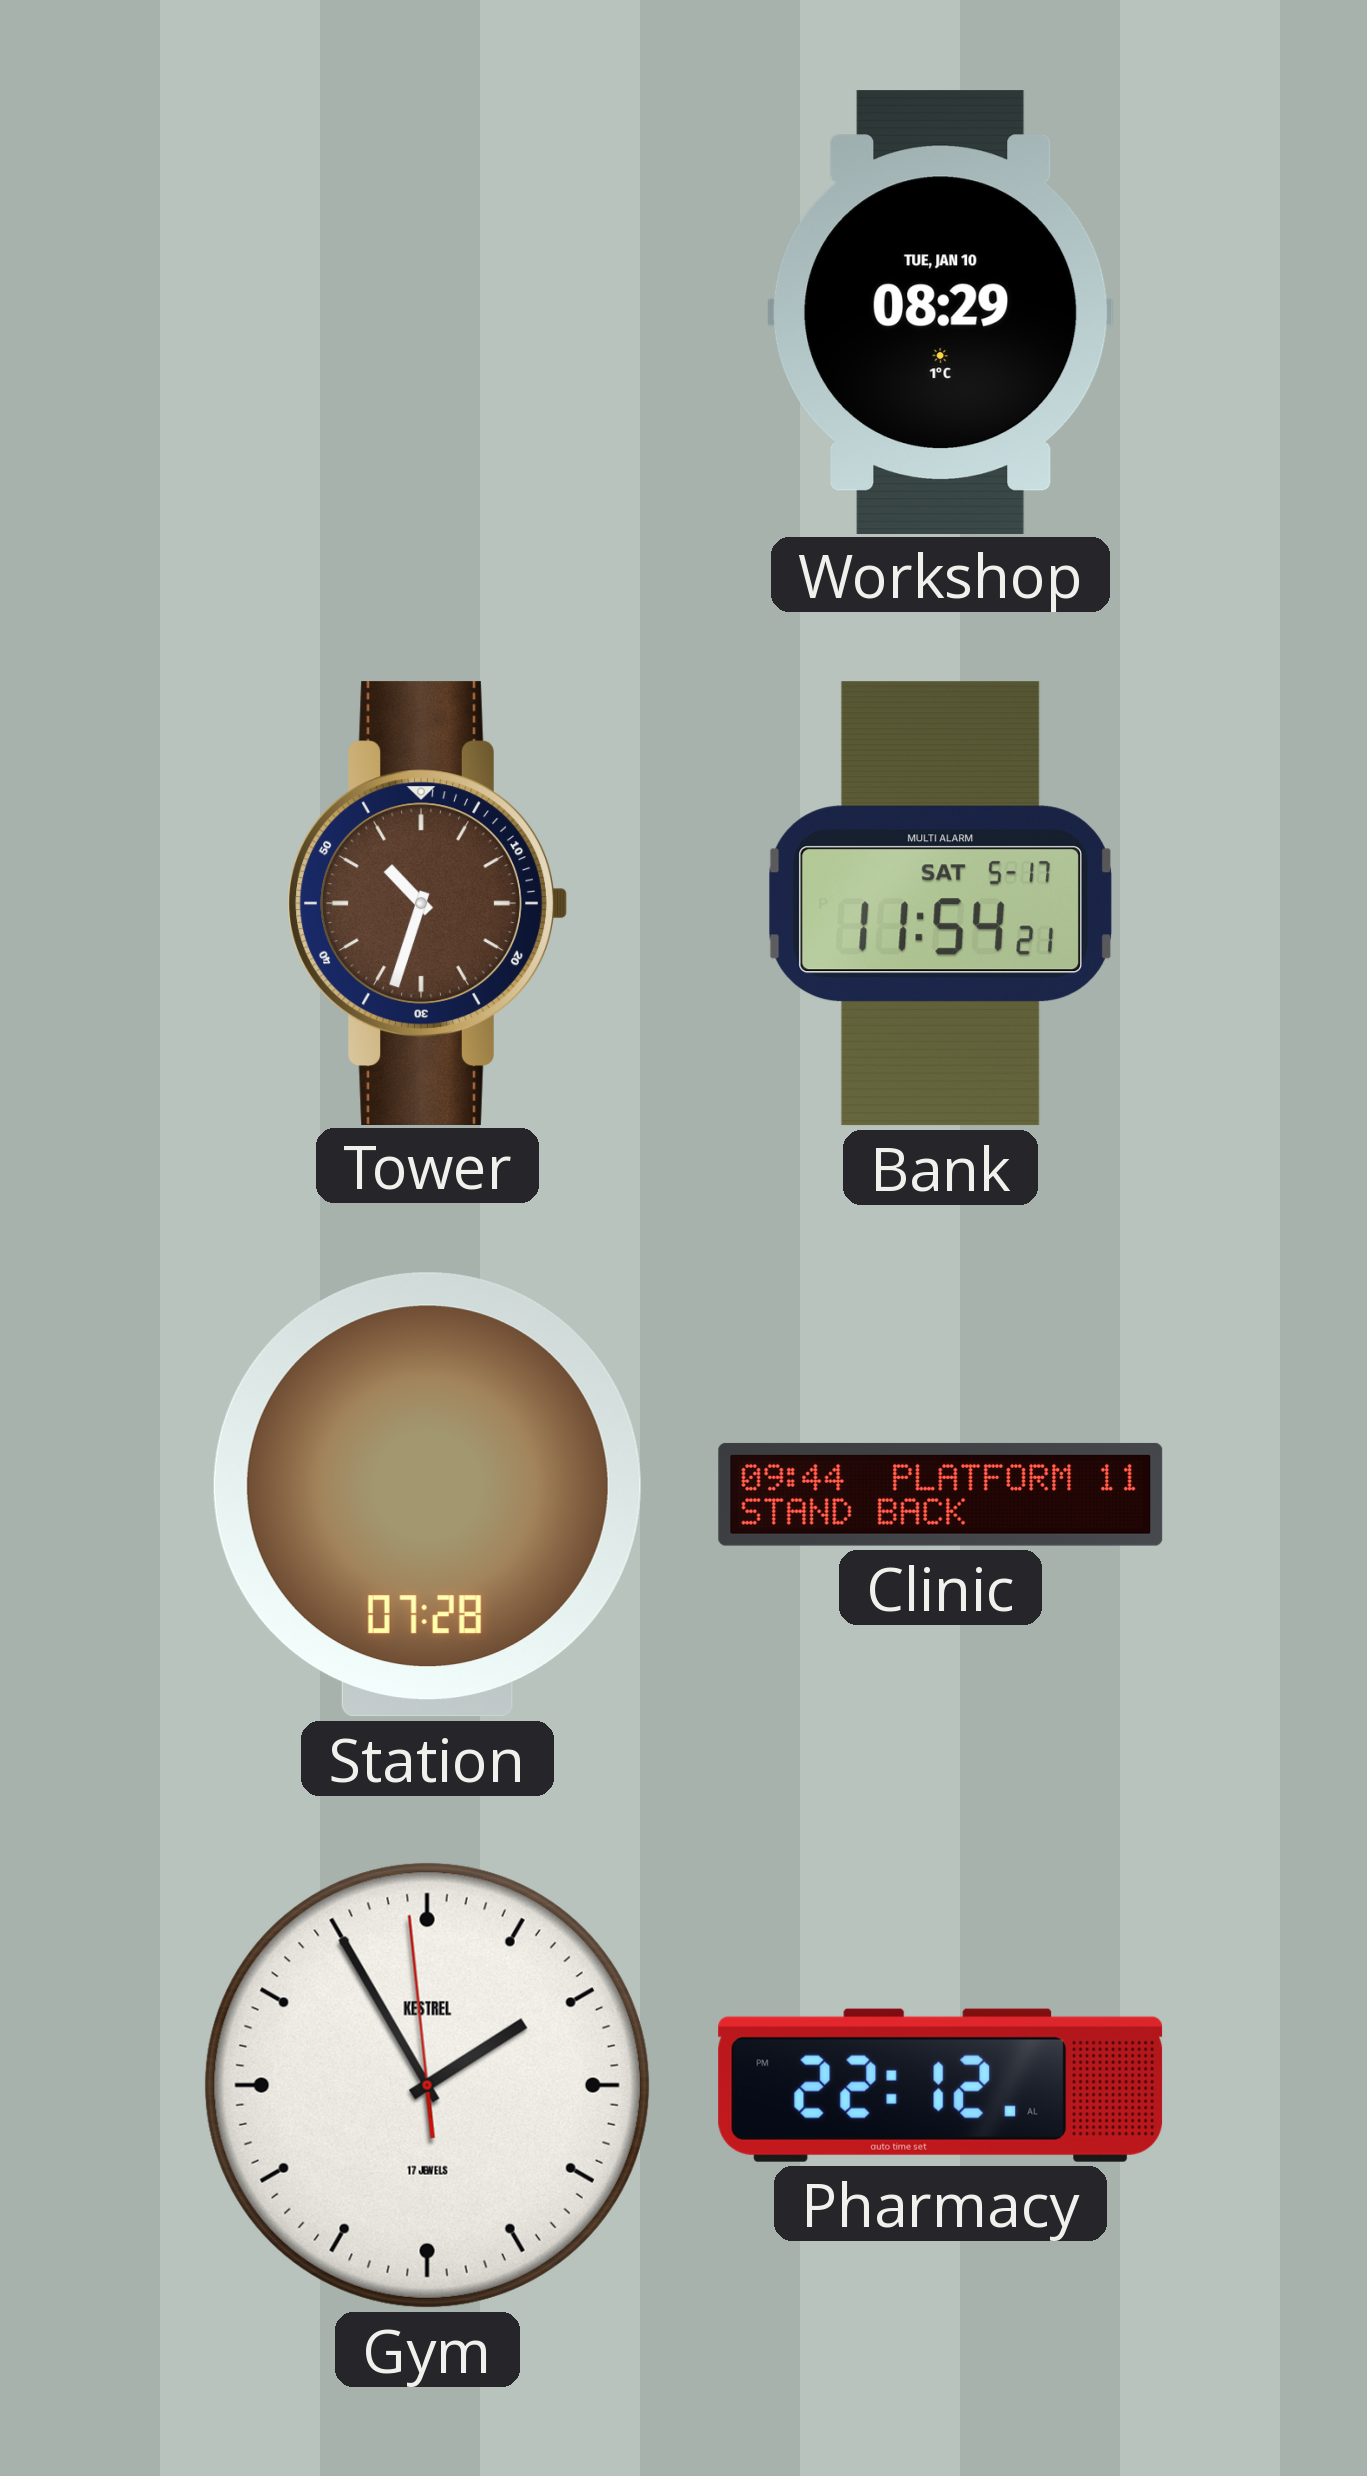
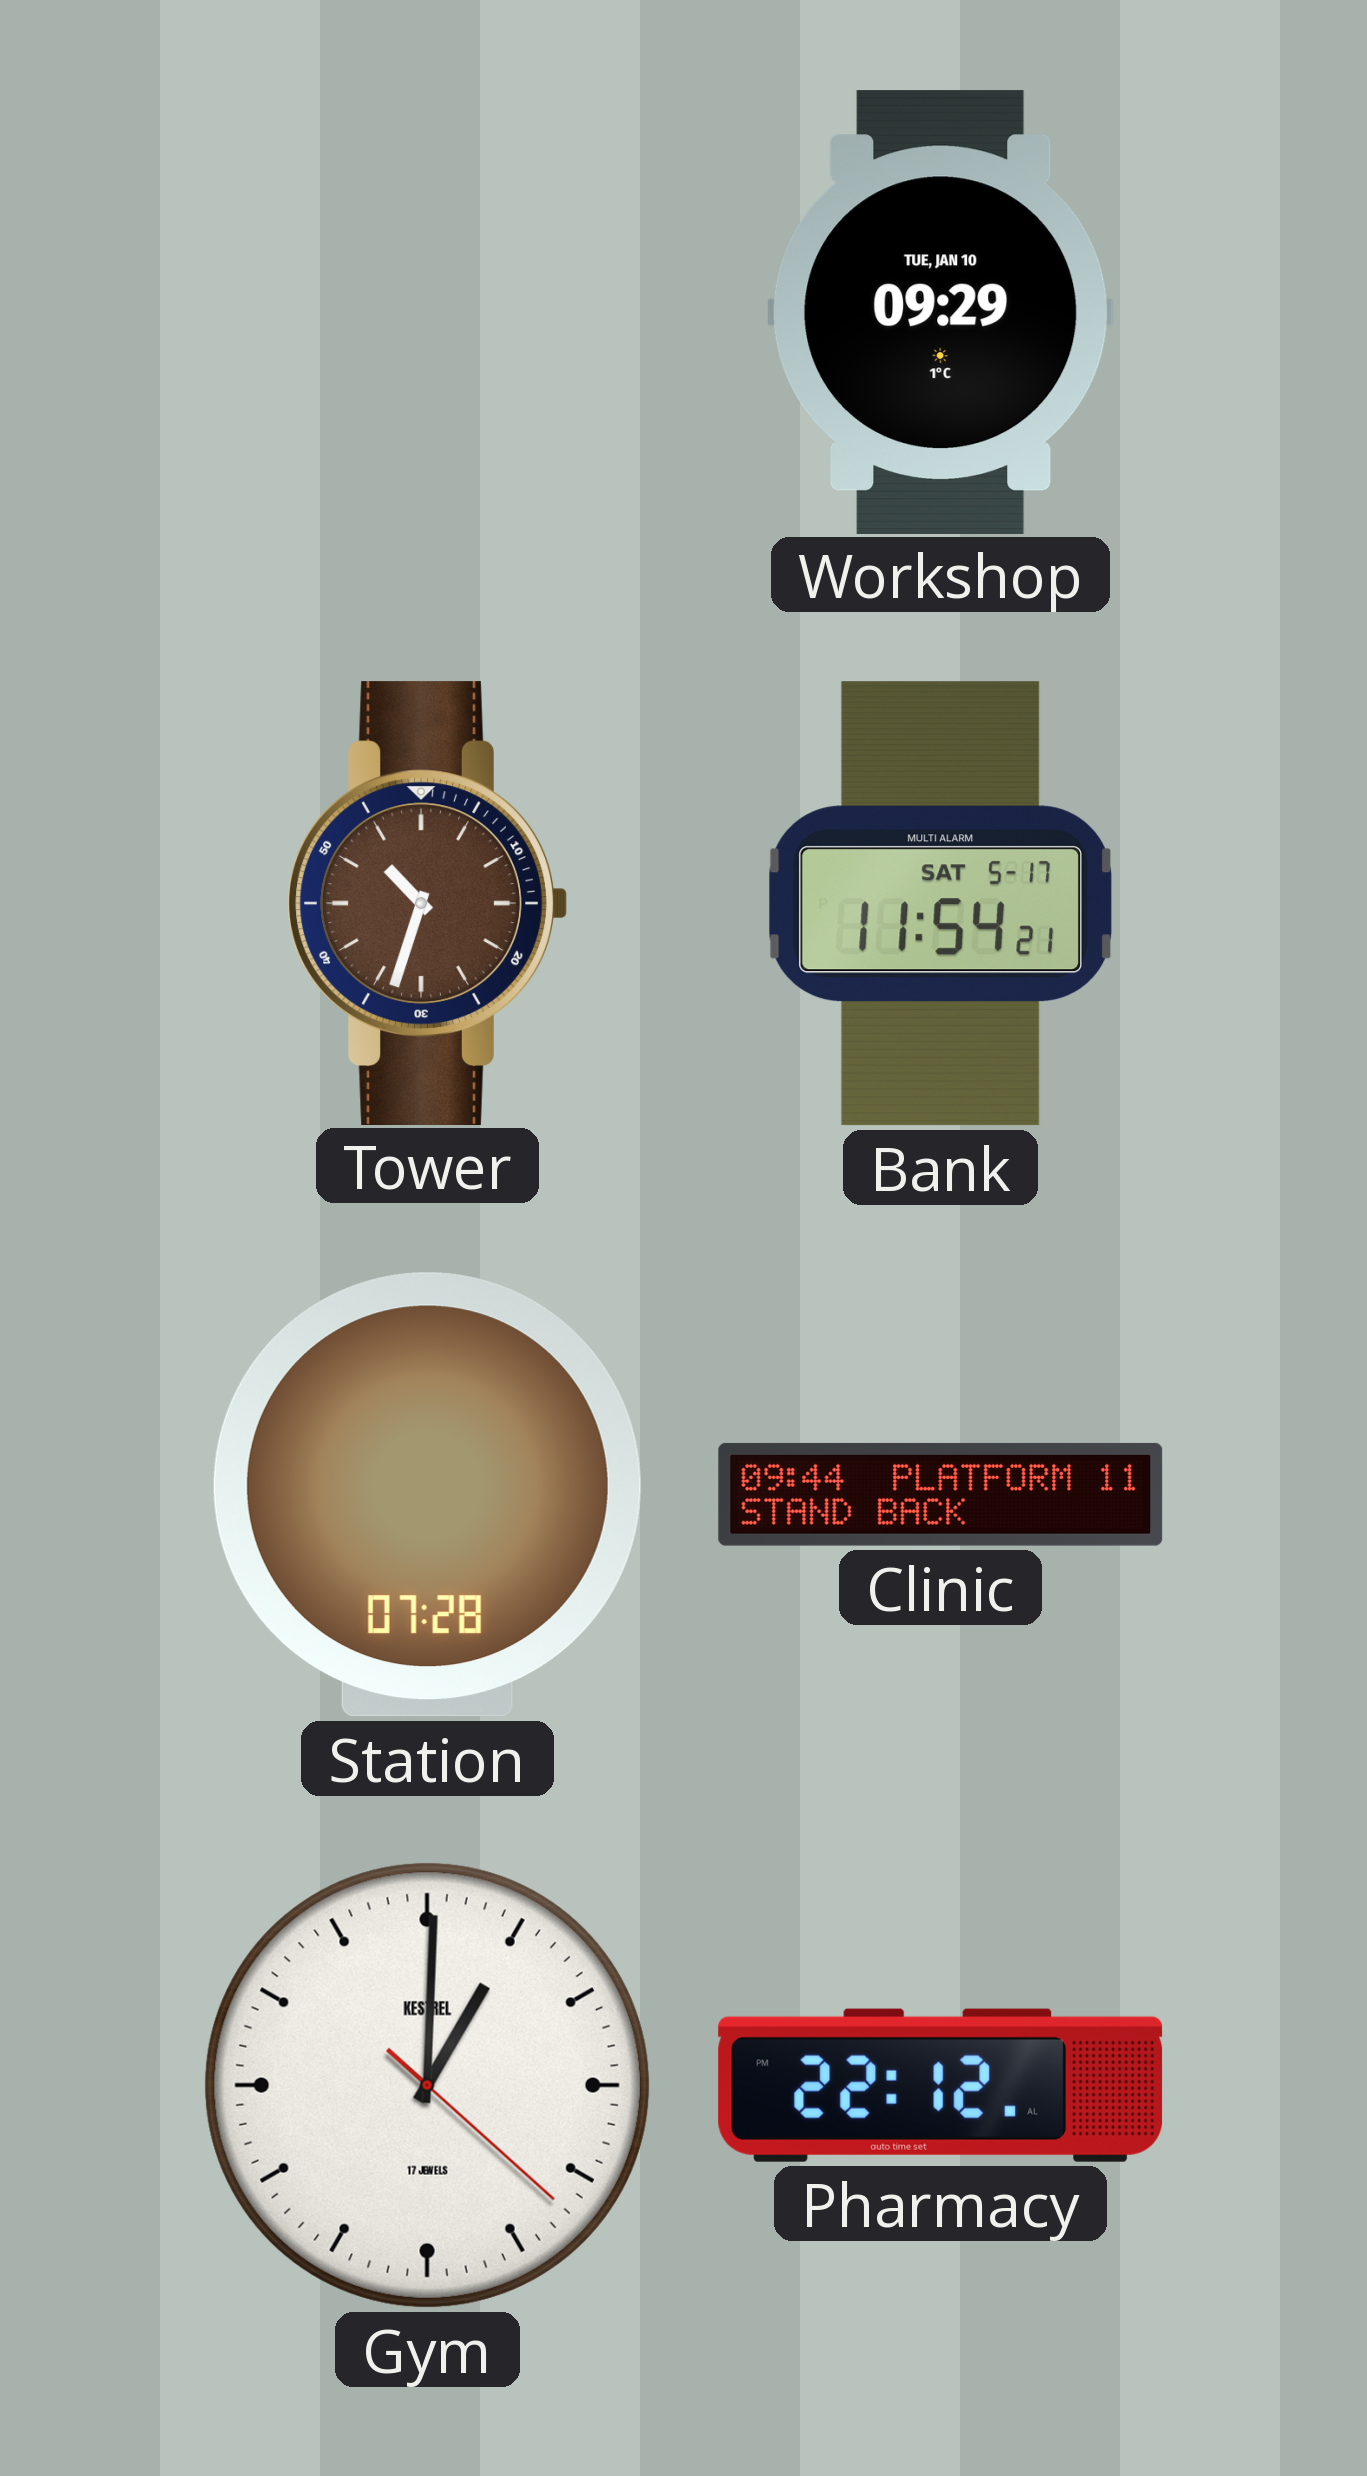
Workshop: 08:29 -> 09:29 (940, 312)
Gym: 1:54 -> 1:00 (427, 2085)
